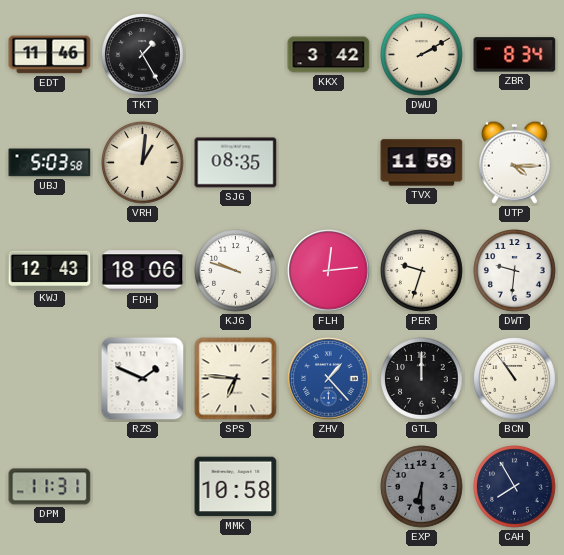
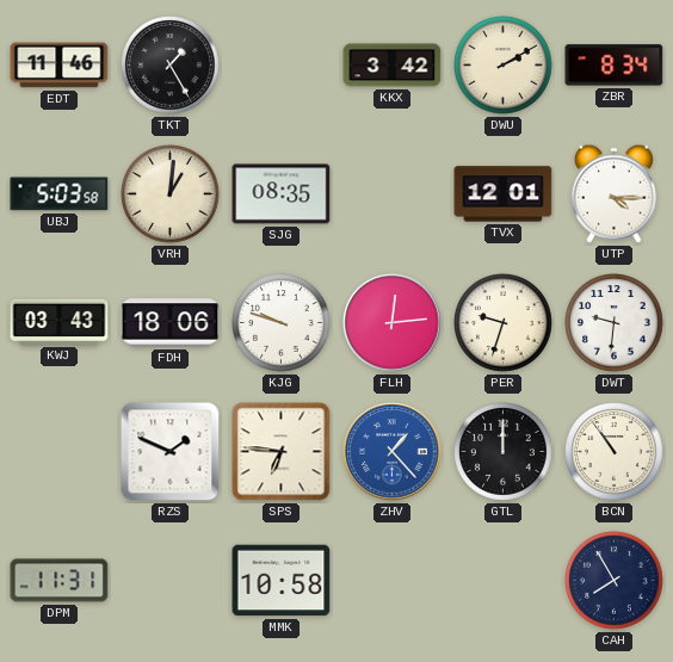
TVX: 11:59 -> 12:01 (504, 194)
KWJ: 12:43 -> 03:43 (60, 322)
EXP: 6:30 -> none (422, 487)
